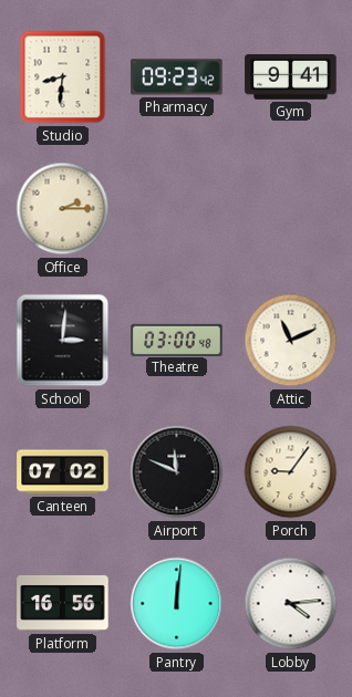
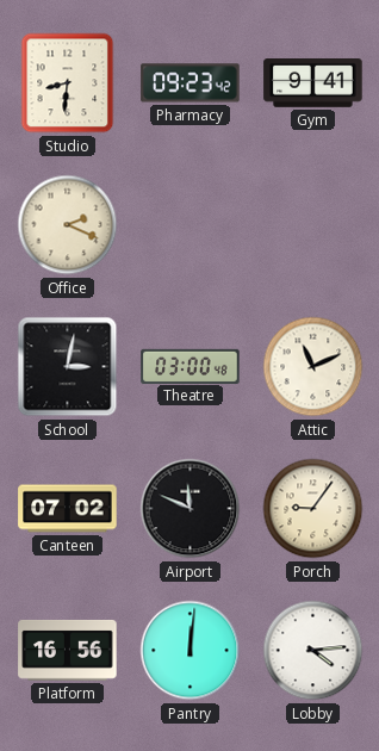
Office: 2:15 -> 2:19 (68, 225)
School: 3:01 -> 3:02 (68, 367)
